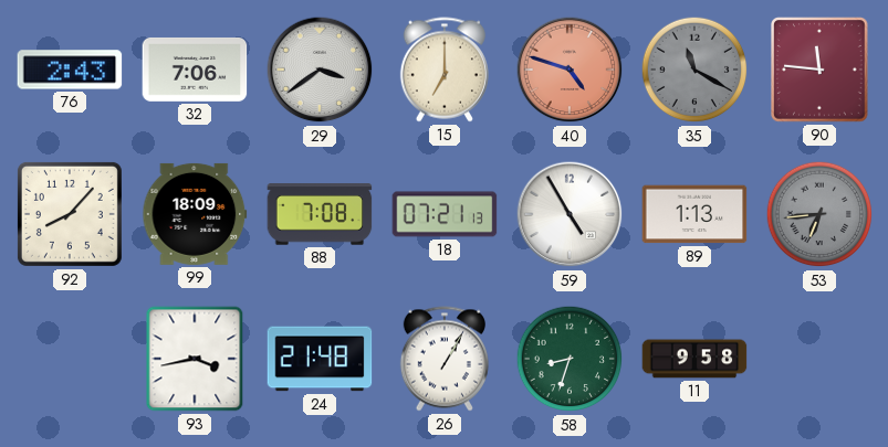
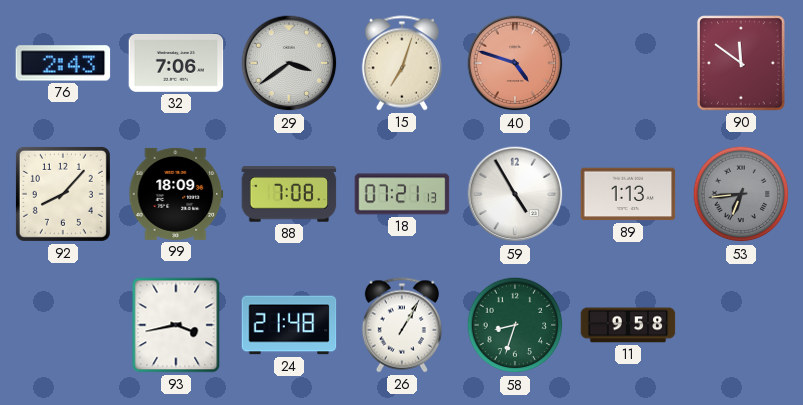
15: 7:00 -> 7:03 (402, 63)
35: 11:20 -> none (694, 70)
90: 11:46 -> 11:51 (742, 63)
